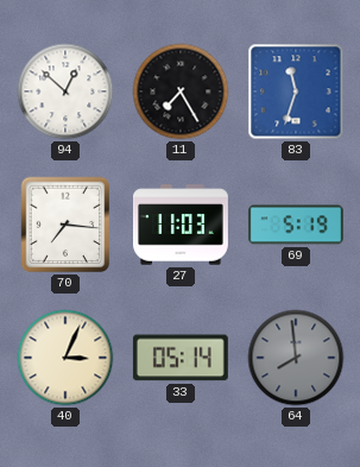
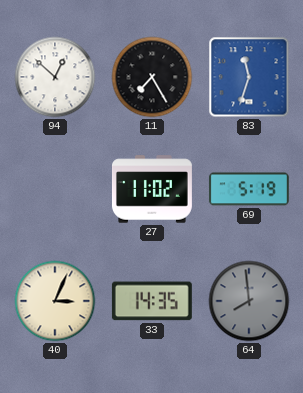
70: 7:16 -> none (65, 225)
27: 11:03 -> 11:02 (152, 189)
33: 05:14 -> 14:35 (152, 301)
